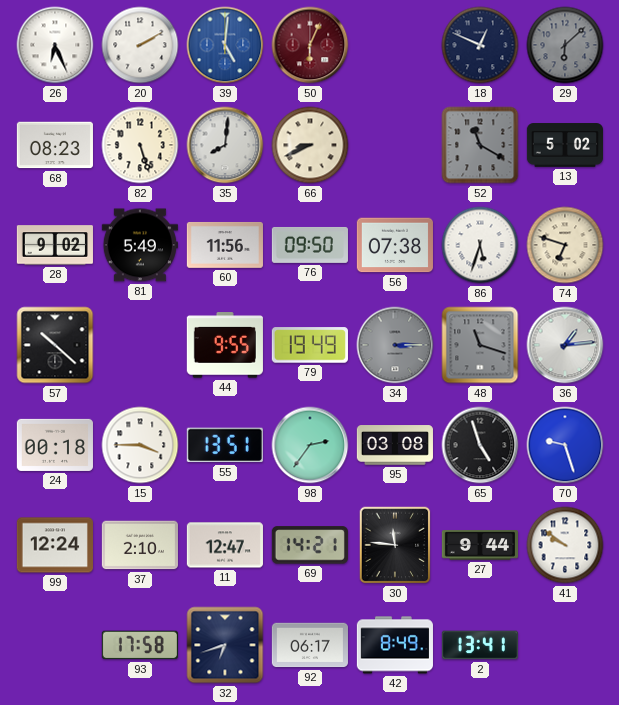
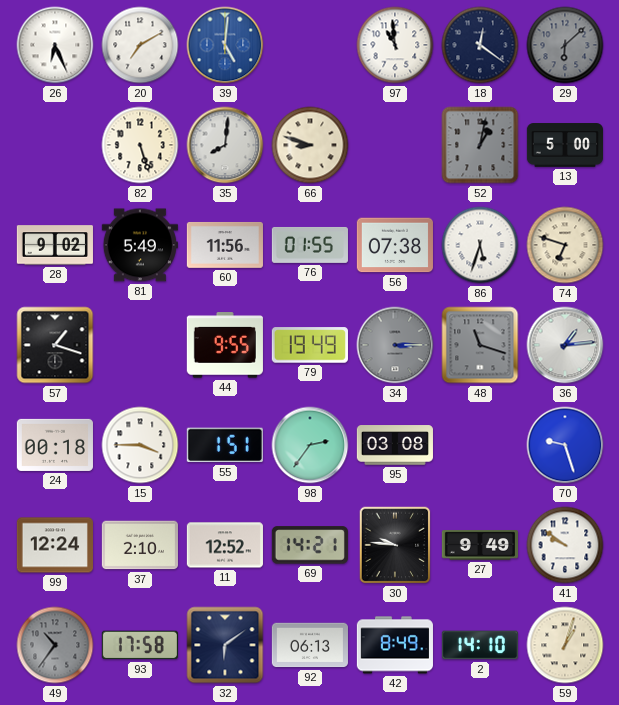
20: 2:10 -> 7:10 (140, 45)
50: 6:04 -> none (310, 45)
97: none -> 10:59 (395, 45)
18: 12:49 -> 12:21 (480, 45)
68: 08:23 -> none (55, 145)
66: 8:41 -> 8:48 (310, 145)
52: 11:20 -> 1:02 (480, 145)
13: 5:02 -> 5:00 (564, 145)
76: 09:50 -> 01:55 (310, 245)
57: 10:22 -> 1:18 (55, 345)
55: 13:51 -> 1:51 (225, 445)
65: 4:57 -> none (480, 445)
11: 12:47 -> 12:52 (225, 545)
30: 11:46 -> 9:46 (395, 545)
27: 9:44 -> 9:49 (479, 545)
49: none -> 10:36 (55, 645)
32: 6:42 -> 6:09 (225, 645)
92: 06:17 -> 06:13 (310, 645)
2: 13:41 -> 14:10 (480, 645)
59: none -> 1:03 (565, 645)
